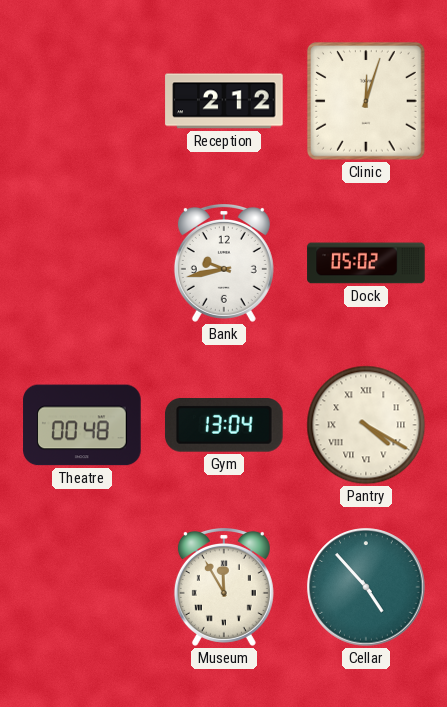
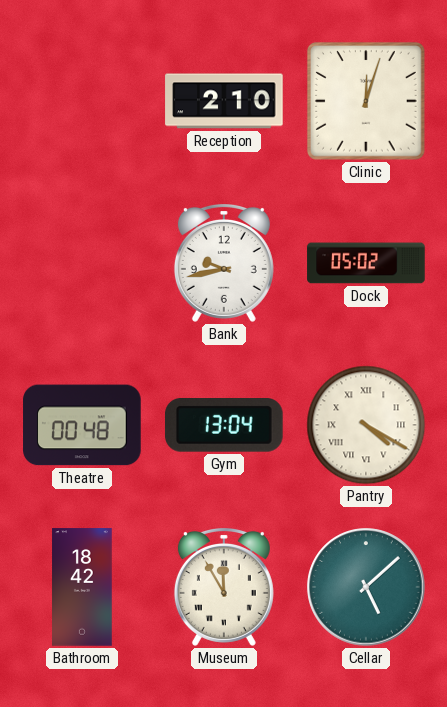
Reception: 2:12 -> 2:10 (224, 101)
Bathroom: none -> 18:42 (82, 587)
Cellar: 4:53 -> 5:08 (366, 587)
